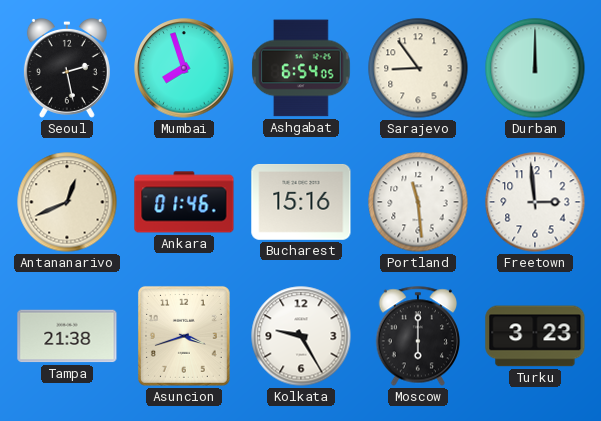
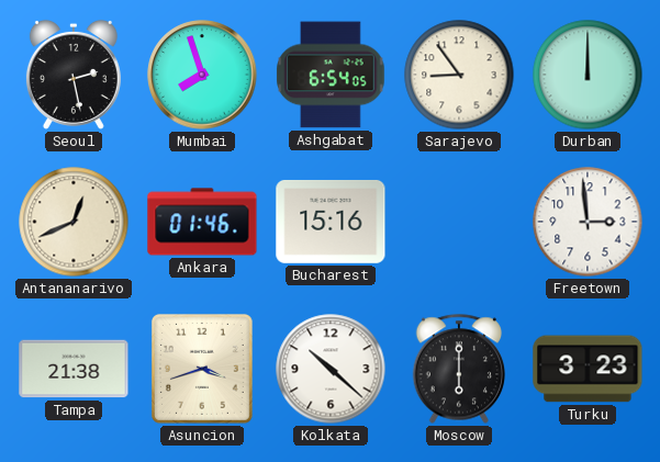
Portland: 11:29 -> none (418, 202)
Kolkata: 9:25 -> 10:22 (331, 369)
